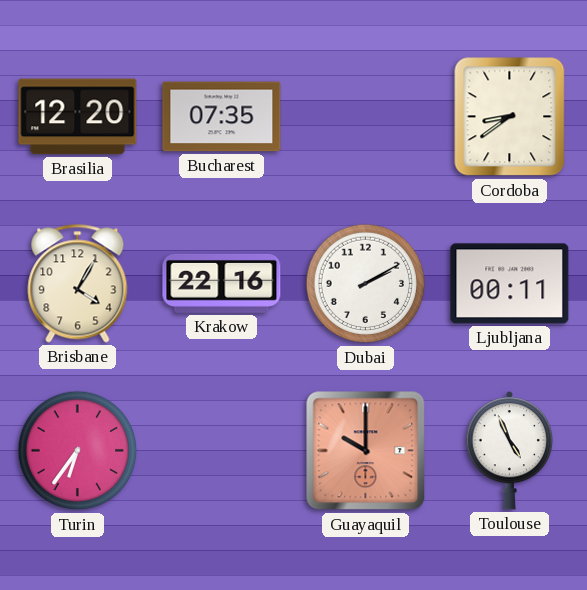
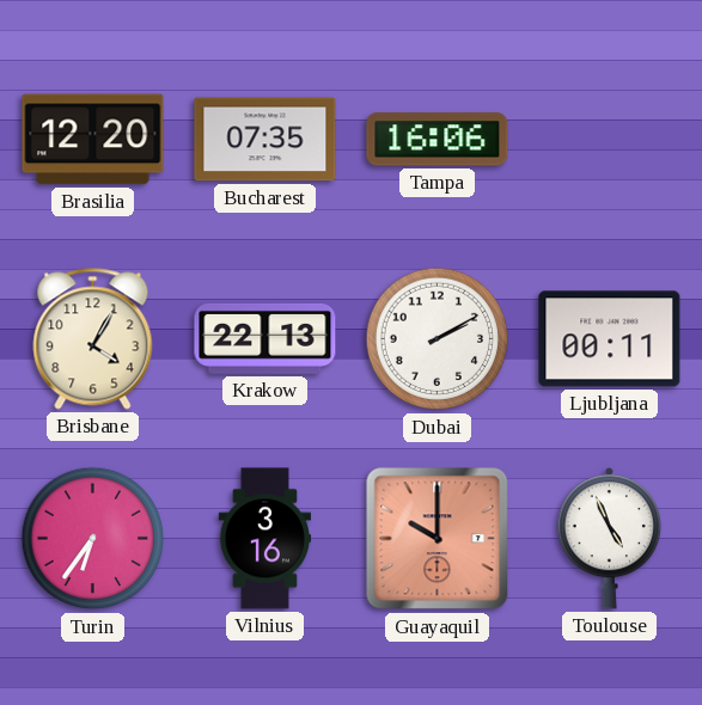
Tampa: none -> 16:06 (438, 140)
Cordoba: 8:39 -> none (510, 117)
Krakow: 22:16 -> 22:13 (265, 338)
Vilnius: none -> 3:16 (265, 539)
